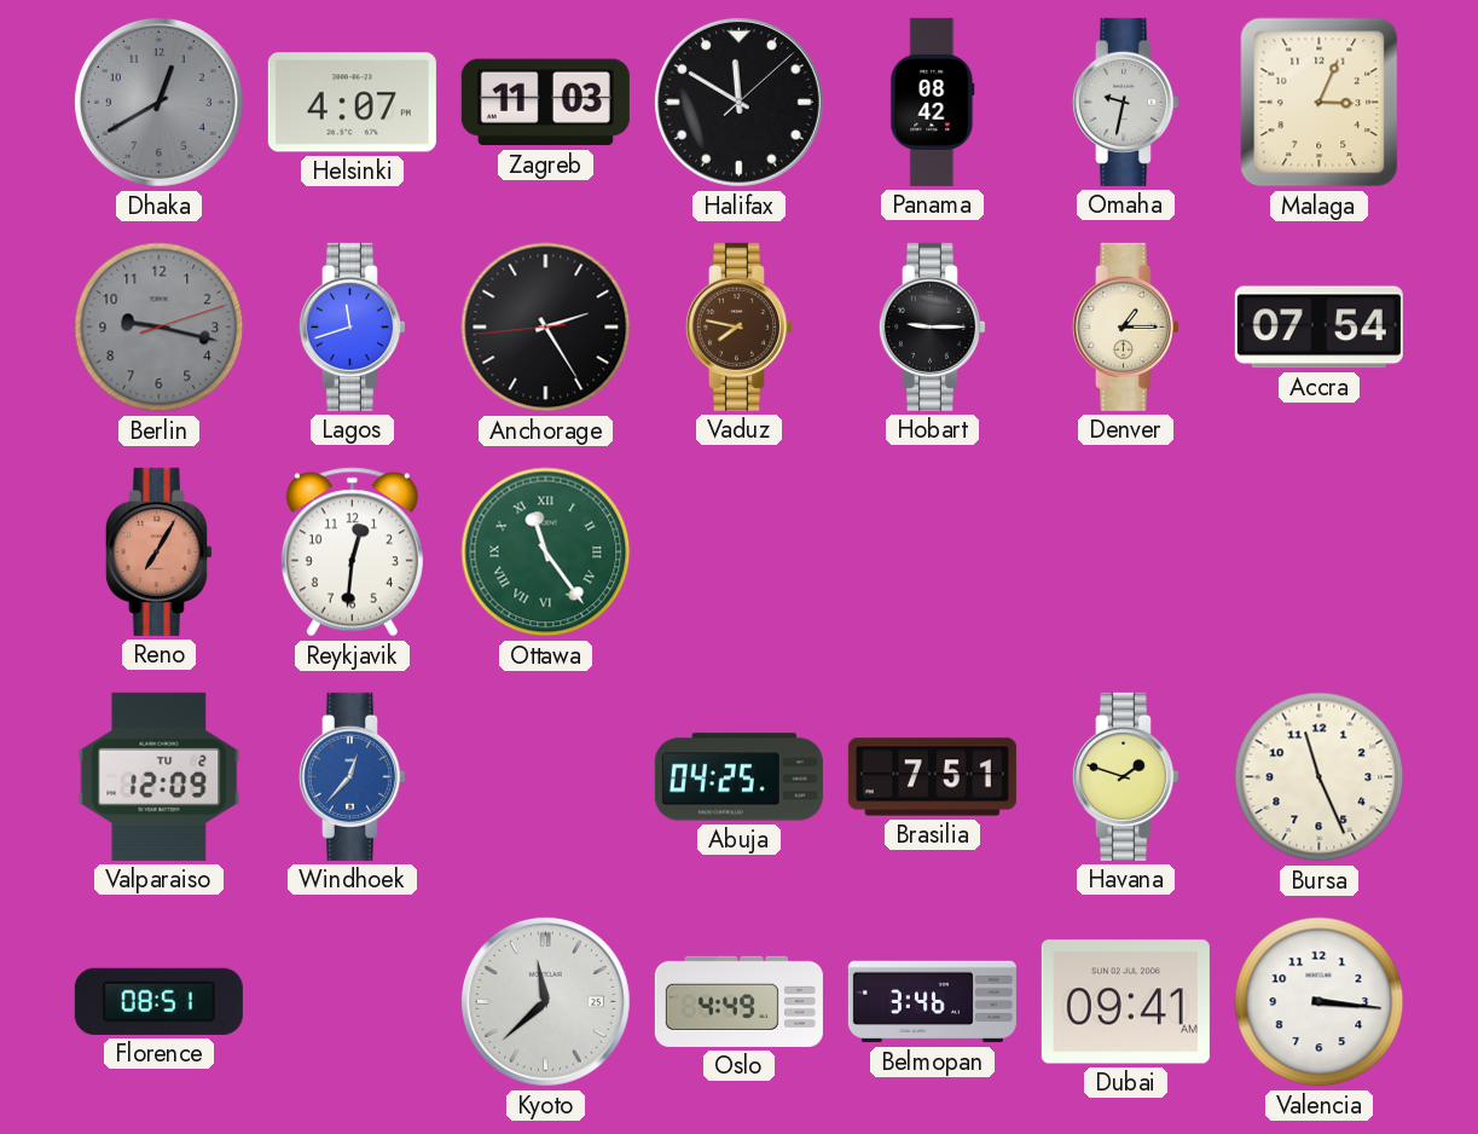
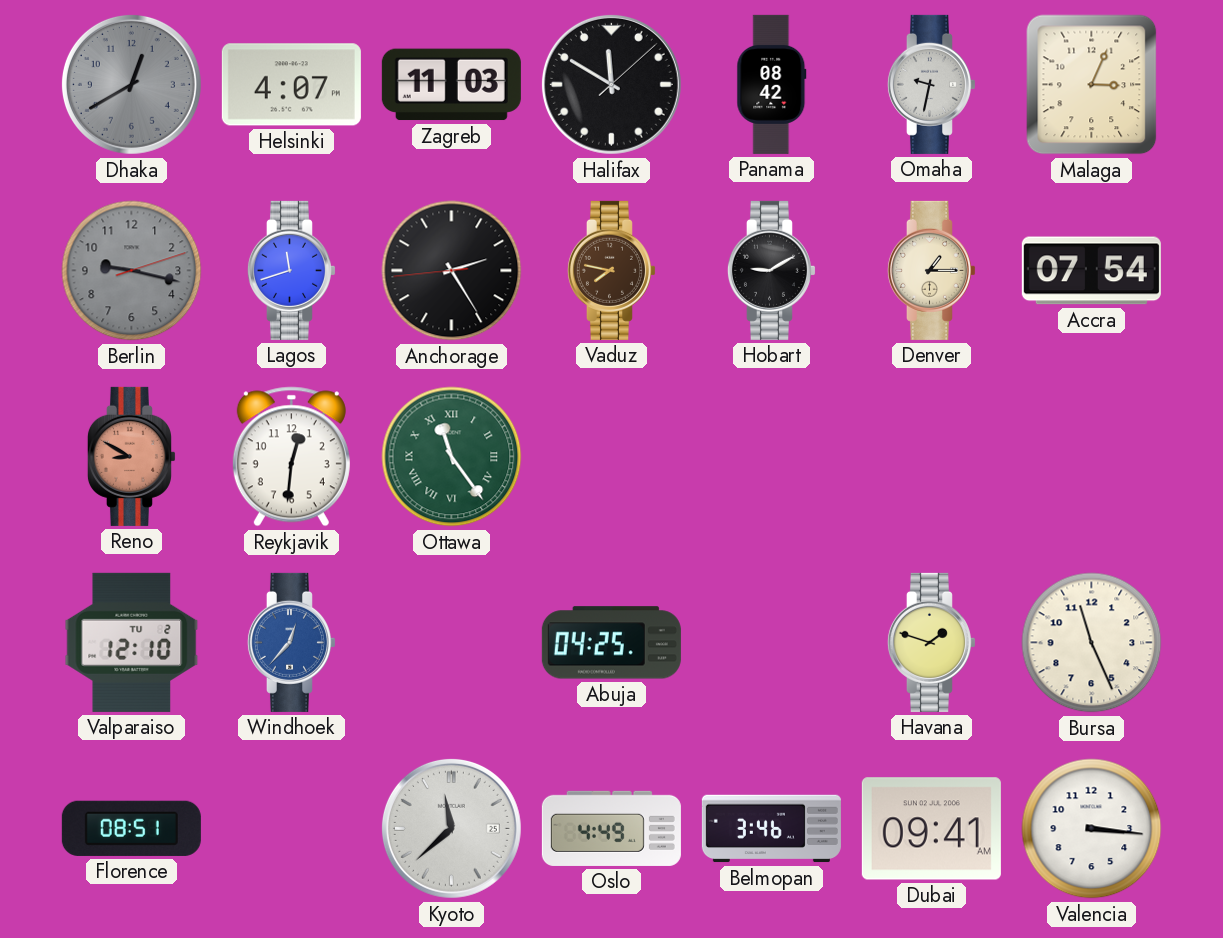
Hobart: 9:15 -> 9:10 (771, 270)
Reno: 7:05 -> 8:50 (131, 456)
Valparaiso: 12:09 -> 12:10 (132, 642)
Brasilia: 7:51 -> none (932, 777)
